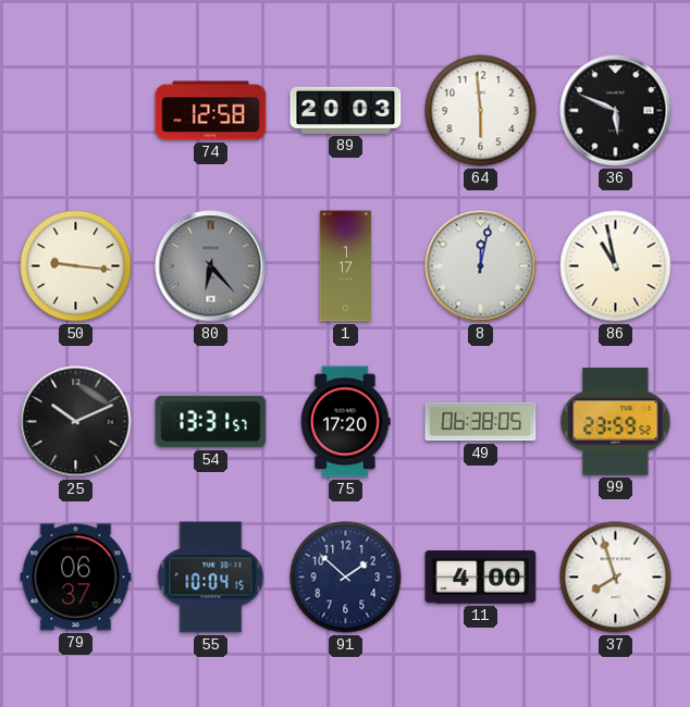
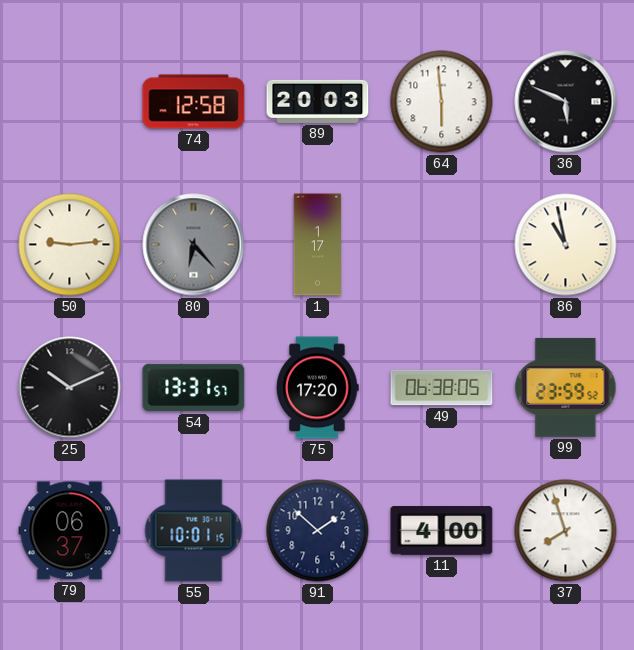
50: 9:16 -> 9:14 (70, 245)
8: 12:02 -> none (481, 266)
55: 10:04 -> 10:01 (194, 531)
